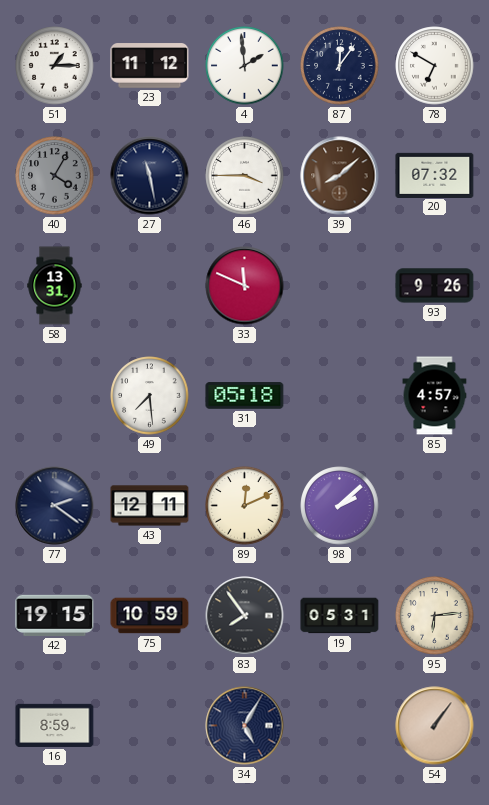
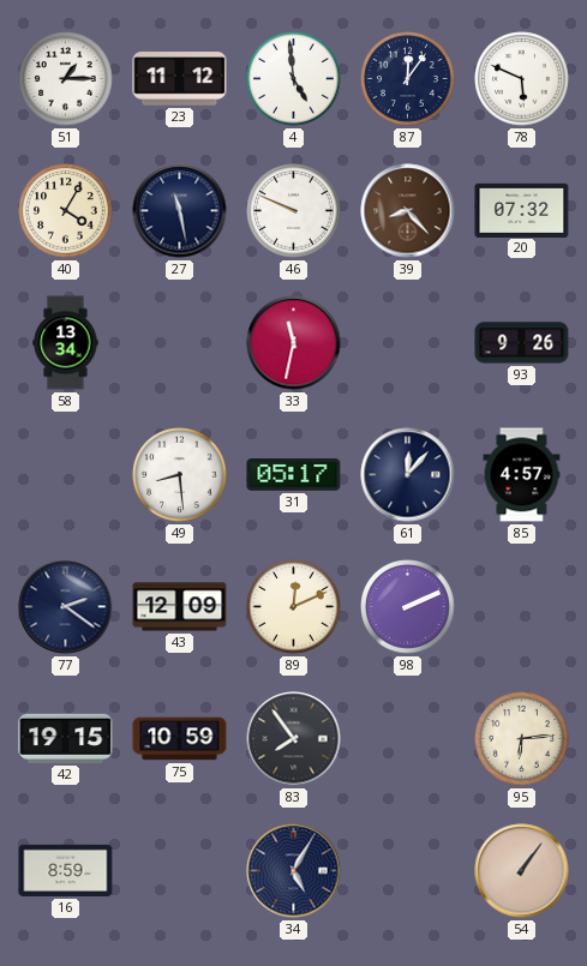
4: 1:59 -> 4:59 (294, 79)
78: 6:50 -> 5:49 (522, 79)
40 dial: grey -> cream (66, 211)
46: 3:45 -> 9:49 (294, 211)
39: 8:08 -> 8:23 (408, 211)
58: 13:31 -> 13:34 (66, 343)
33: 11:49 -> 11:32 (294, 343)
49: 7:29 -> 8:29 (180, 475)
31: 05:18 -> 05:17 (294, 475)
61: none -> 12:07 (408, 475)
43: 12:11 -> 12:09 (180, 607)
98: 2:08 -> 2:11 (408, 607)
19: 05:31 -> none (340, 616)
